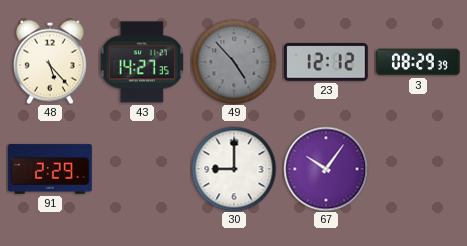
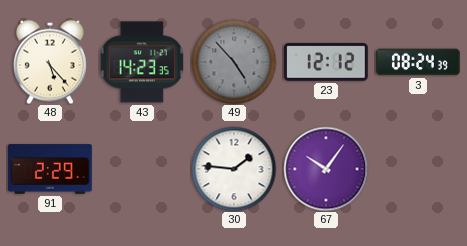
43: 14:27 -> 14:23 (142, 62)
3: 08:29 -> 08:24 (419, 62)
30: 9:00 -> 1:46 (234, 169)
